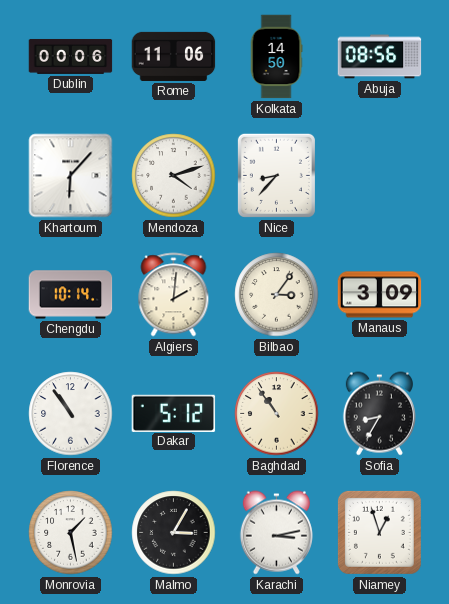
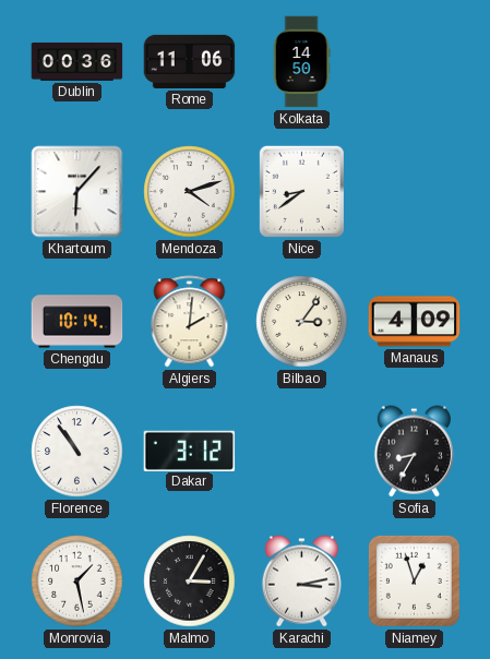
Dublin: 00:06 -> 00:36 (77, 61)
Abuja: 08:56 -> none (380, 57)
Nice: 8:37 -> 8:39 (301, 191)
Manaus: 3:09 -> 4:09 (415, 322)
Dakar: 5:12 -> 3:12 (190, 451)
Baghdad: 10:54 -> none (277, 414)
